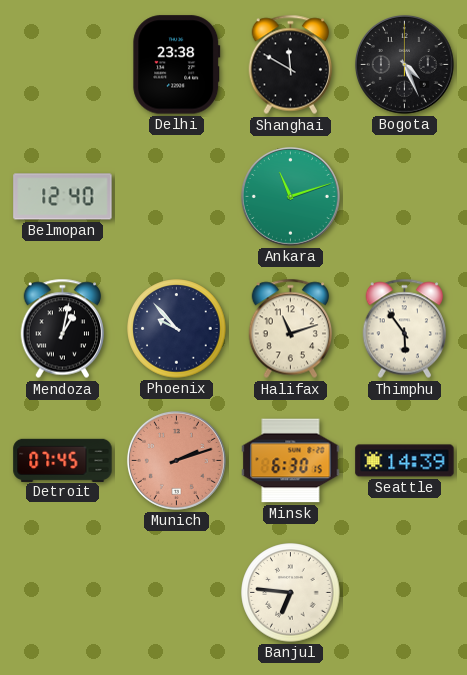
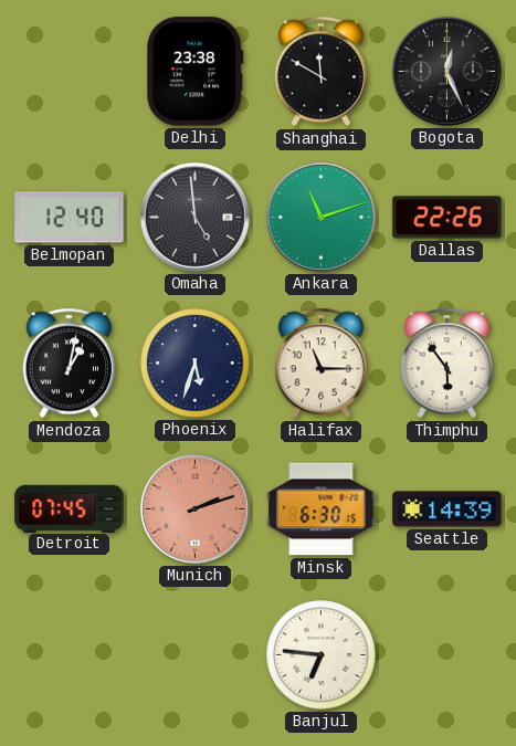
Bogota: 4:26 -> 12:26 (446, 71)
Omaha: none -> 4:59 (194, 217)
Dallas: none -> 22:26 (447, 218)
Phoenix: 9:53 -> 5:33 (196, 364)
Halifax: 11:12 -> 11:15 (322, 364)
